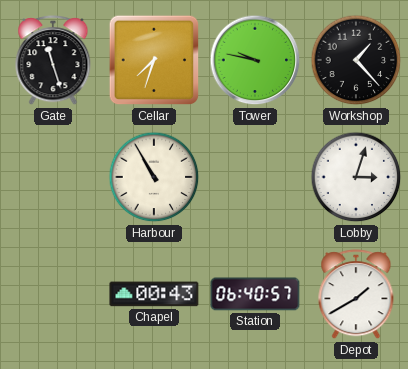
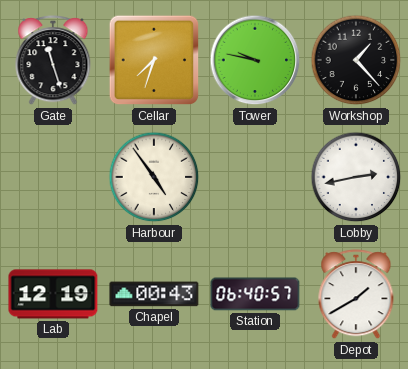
Harbour: 10:55 -> 4:54 (154, 177)
Lobby: 3:03 -> 2:43 (356, 177)
Lab: none -> 12:19 (53, 294)
